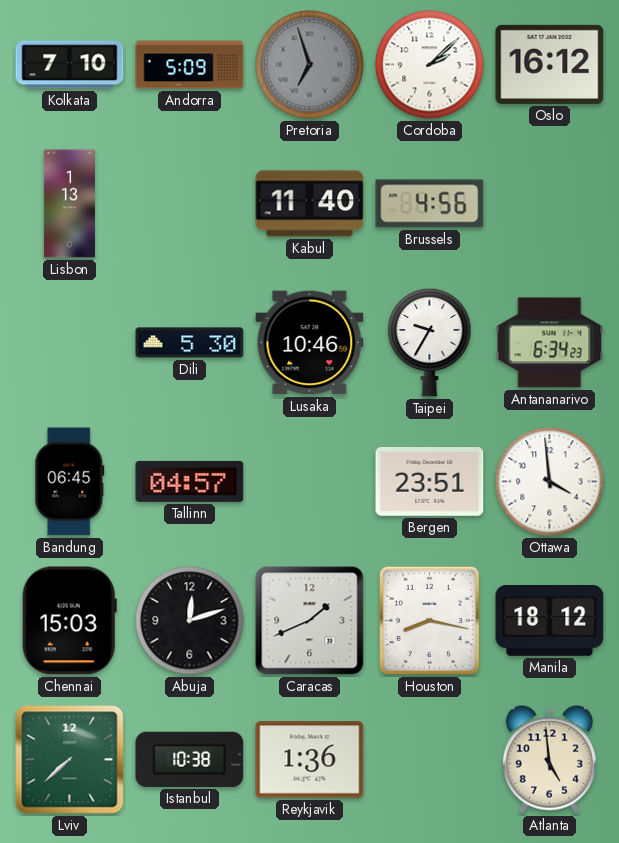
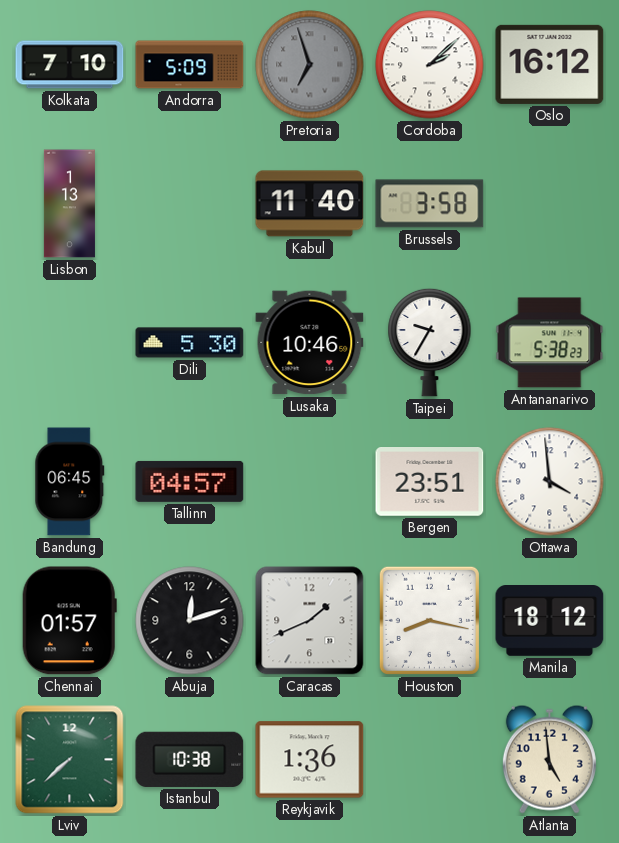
Brussels: 4:56 -> 3:58 (430, 204)
Antananarivo: 6:34 -> 5:38 (550, 343)
Chennai: 15:03 -> 01:57 (69, 621)
